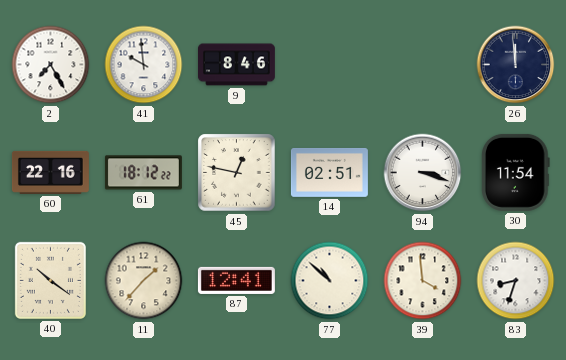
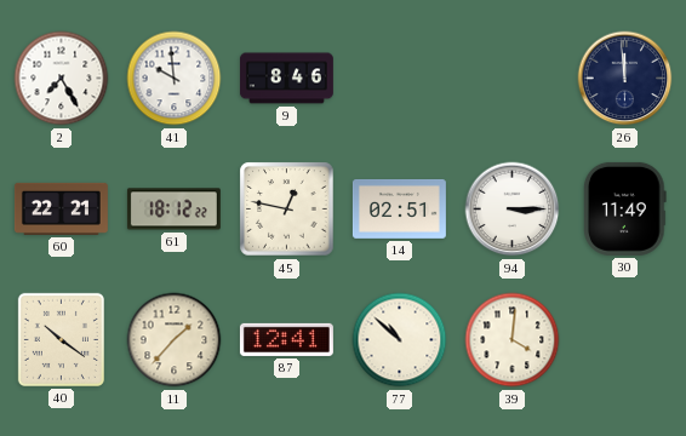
60: 22:16 -> 22:21 (61, 208)
94: 3:18 -> 3:15 (513, 210)
30: 11:54 -> 11:49 (625, 208)
39: 3:59 -> 4:01 (513, 340)
83: 8:33 -> none (516, 281)
